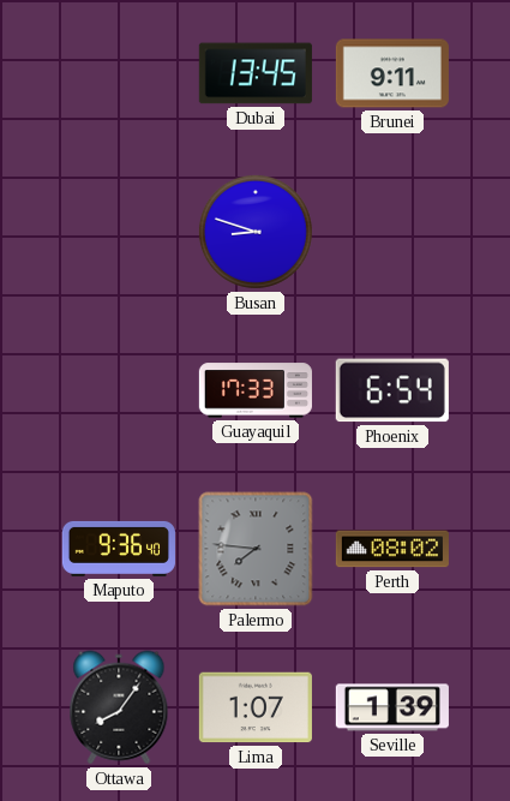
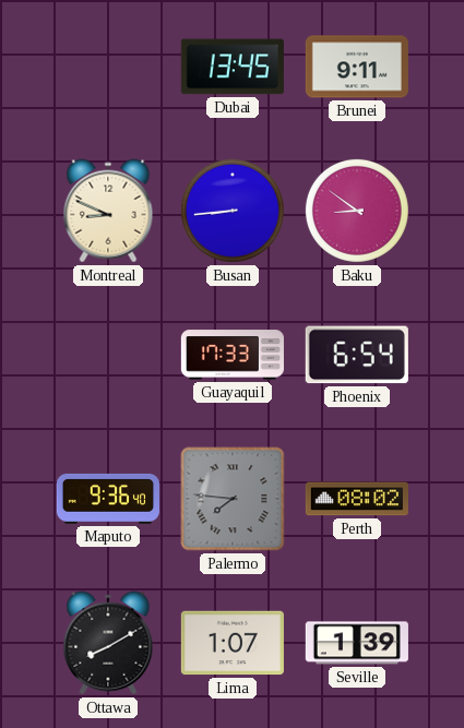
Montreal: none -> 8:49 (108, 211)
Busan: 8:48 -> 8:44 (233, 211)
Baku: none -> 8:51 (357, 211)
Ottawa: 8:06 -> 8:10 (108, 643)
